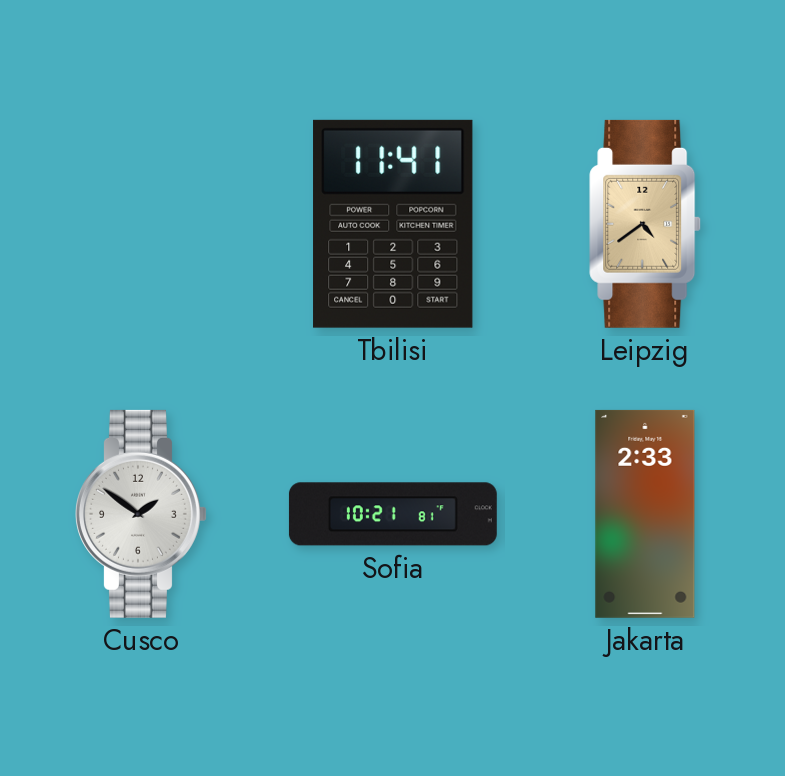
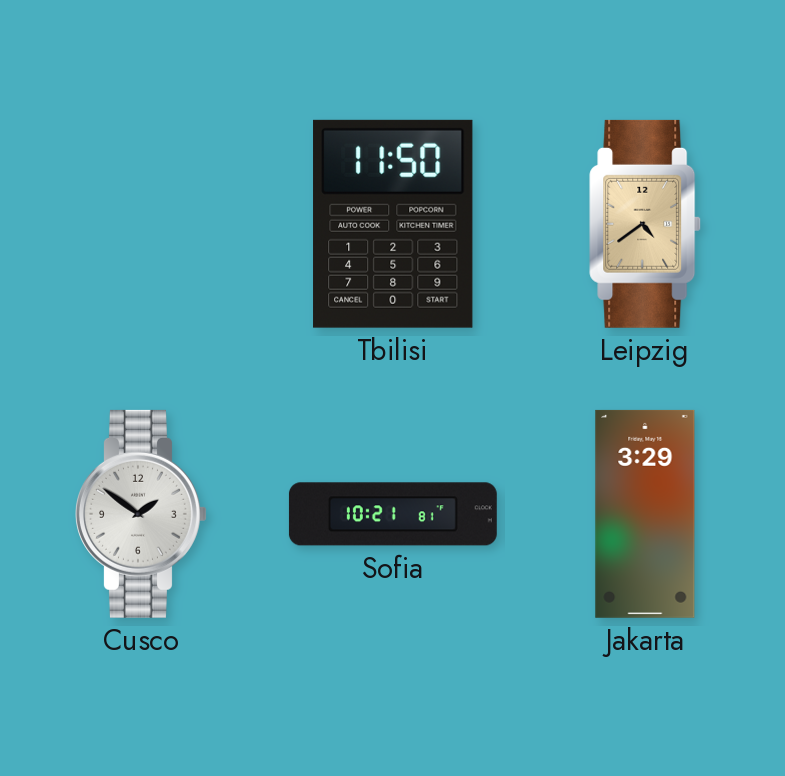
Tbilisi: 11:41 -> 11:50 (393, 224)
Jakarta: 2:33 -> 3:29 (645, 514)
